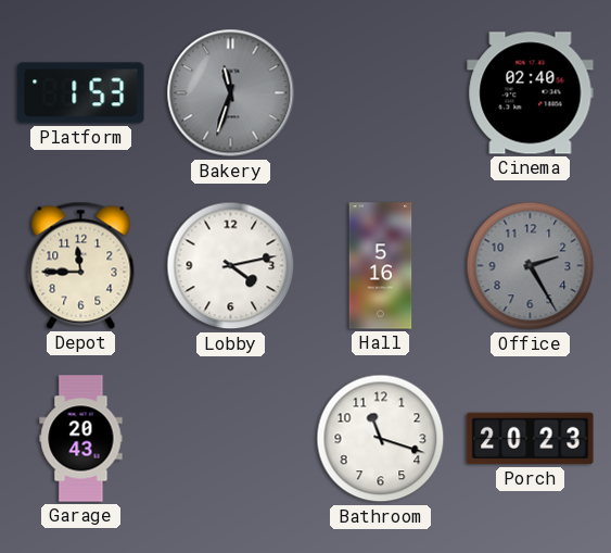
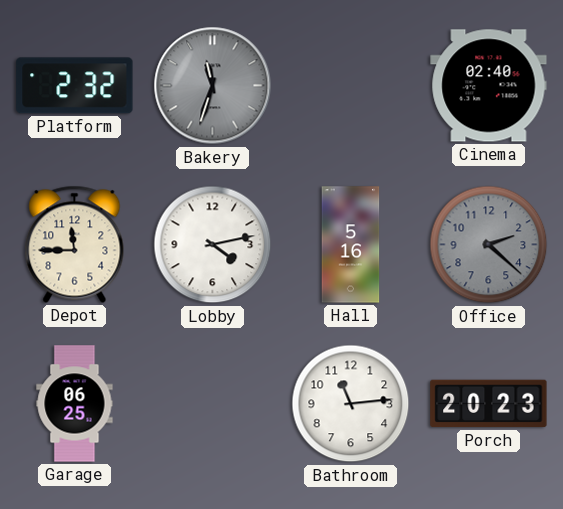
Platform: 1:53 -> 2:32 (75, 86)
Office: 2:25 -> 2:22 (489, 245)
Garage: 20:43 -> 06:25 (75, 404)
Bathroom: 11:18 -> 11:14 (351, 404)
